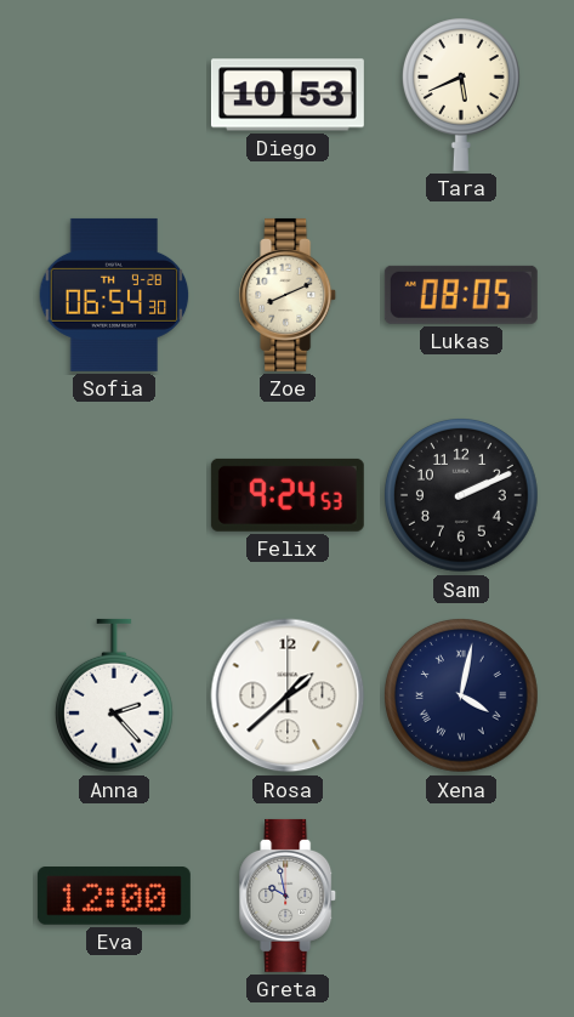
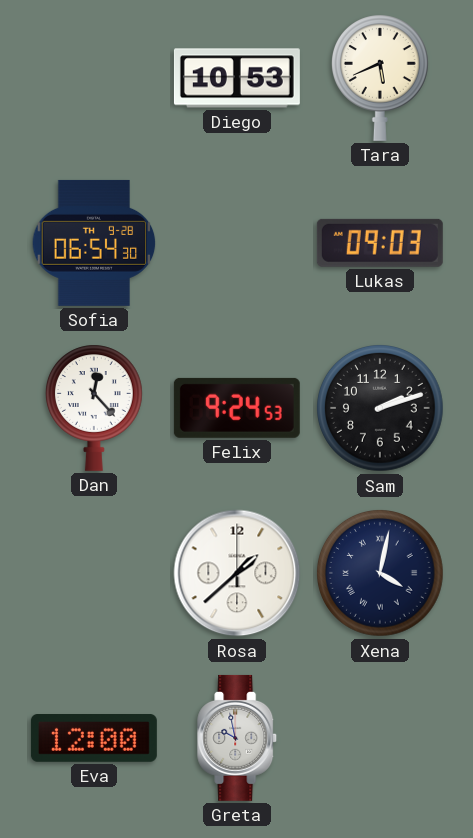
Zoe: 8:11 -> none (289, 295)
Lukas: 08:05 -> 09:03 (380, 243)
Dan: none -> 12:23 (94, 408)
Sam: 2:11 -> 2:12 (381, 409)
Anna: 2:23 -> none (114, 695)
